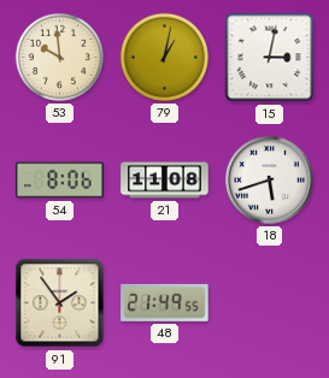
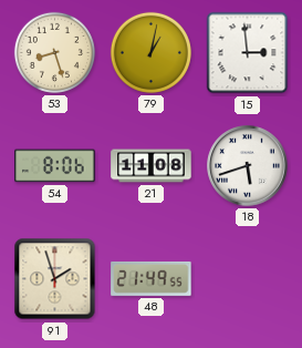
53: 9:59 -> 8:27 (54, 52)
15: 3:02 -> 2:59 (248, 53)
91: 1:54 -> 1:57 (55, 279)
